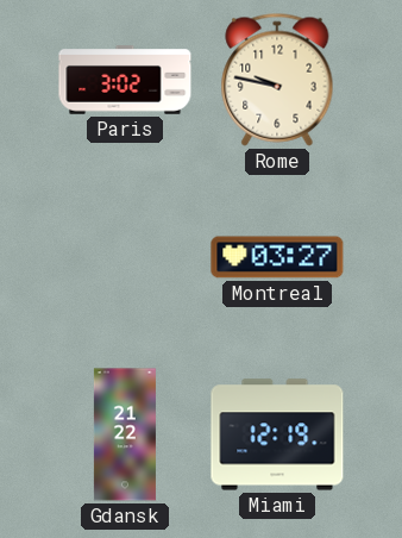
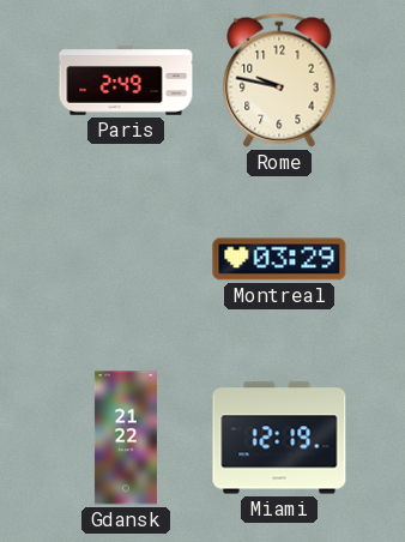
Paris: 3:02 -> 2:49 (126, 80)
Montreal: 03:27 -> 03:29 (279, 259)
